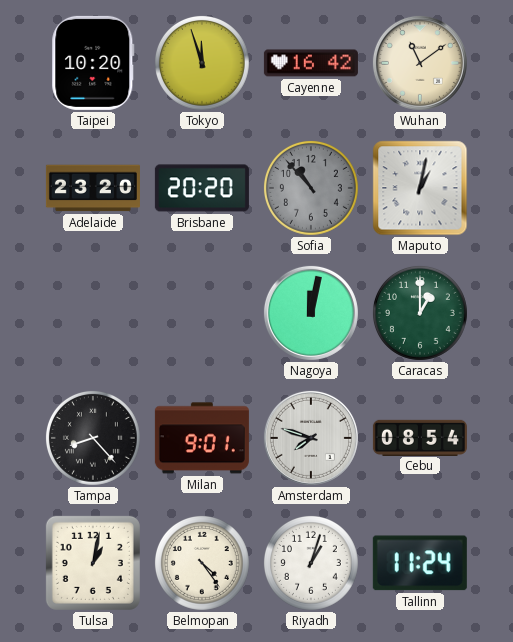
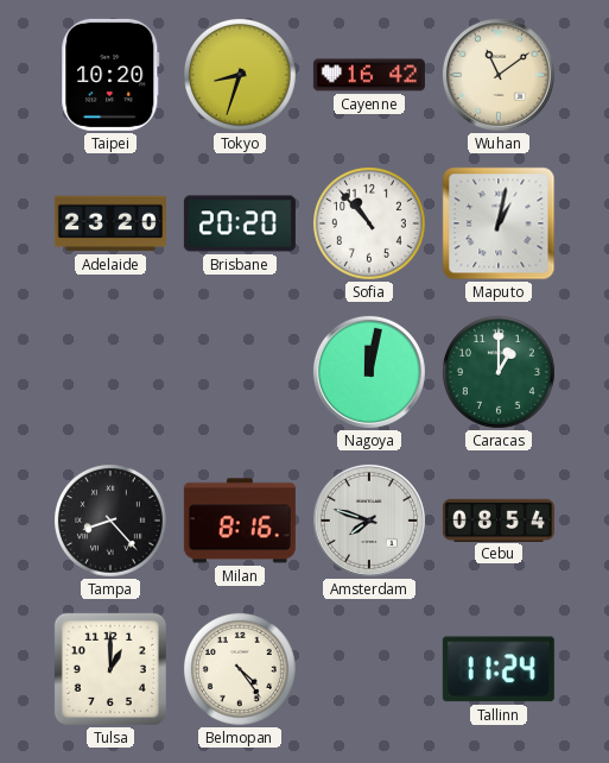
Tokyo: 11:57 -> 8:33 (240, 75)
Sofia dial: grey -> white (369, 223)
Milan: 9:01 -> 8:16 (240, 521)
Tulsa: 1:02 -> 1:00 (110, 669)
Riyadh: 1:03 -> none (311, 563)
